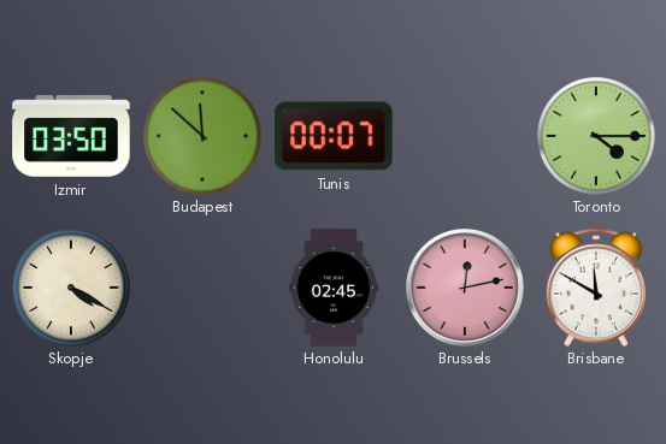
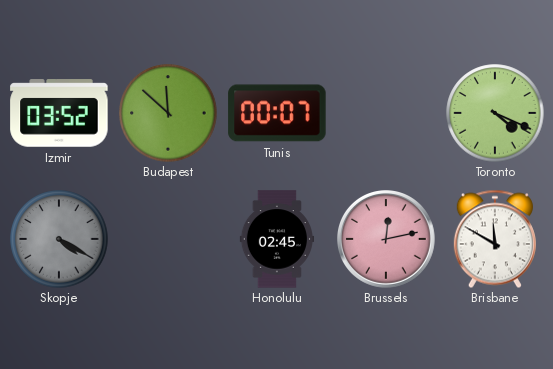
Izmir: 03:50 -> 03:52 (59, 113)
Toronto: 4:15 -> 4:19 (495, 113)
Skopje dial: cream -> grey (59, 239)
